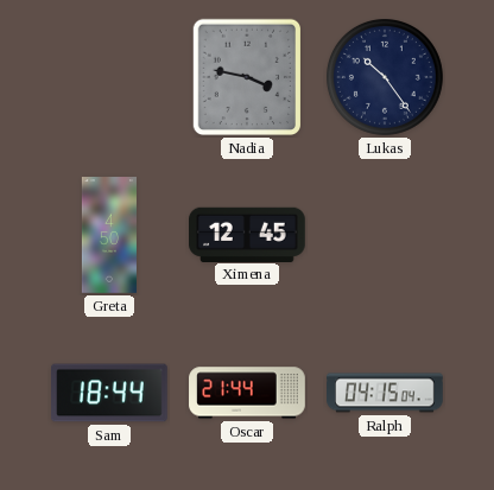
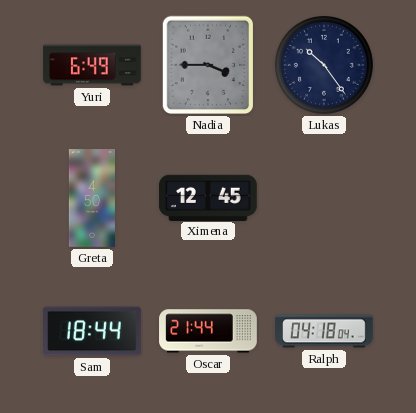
Yuri: none -> 6:49 (92, 65)
Nadia: 3:47 -> 3:45 (207, 65)
Ralph: 04:15 -> 04:18 (325, 331)
